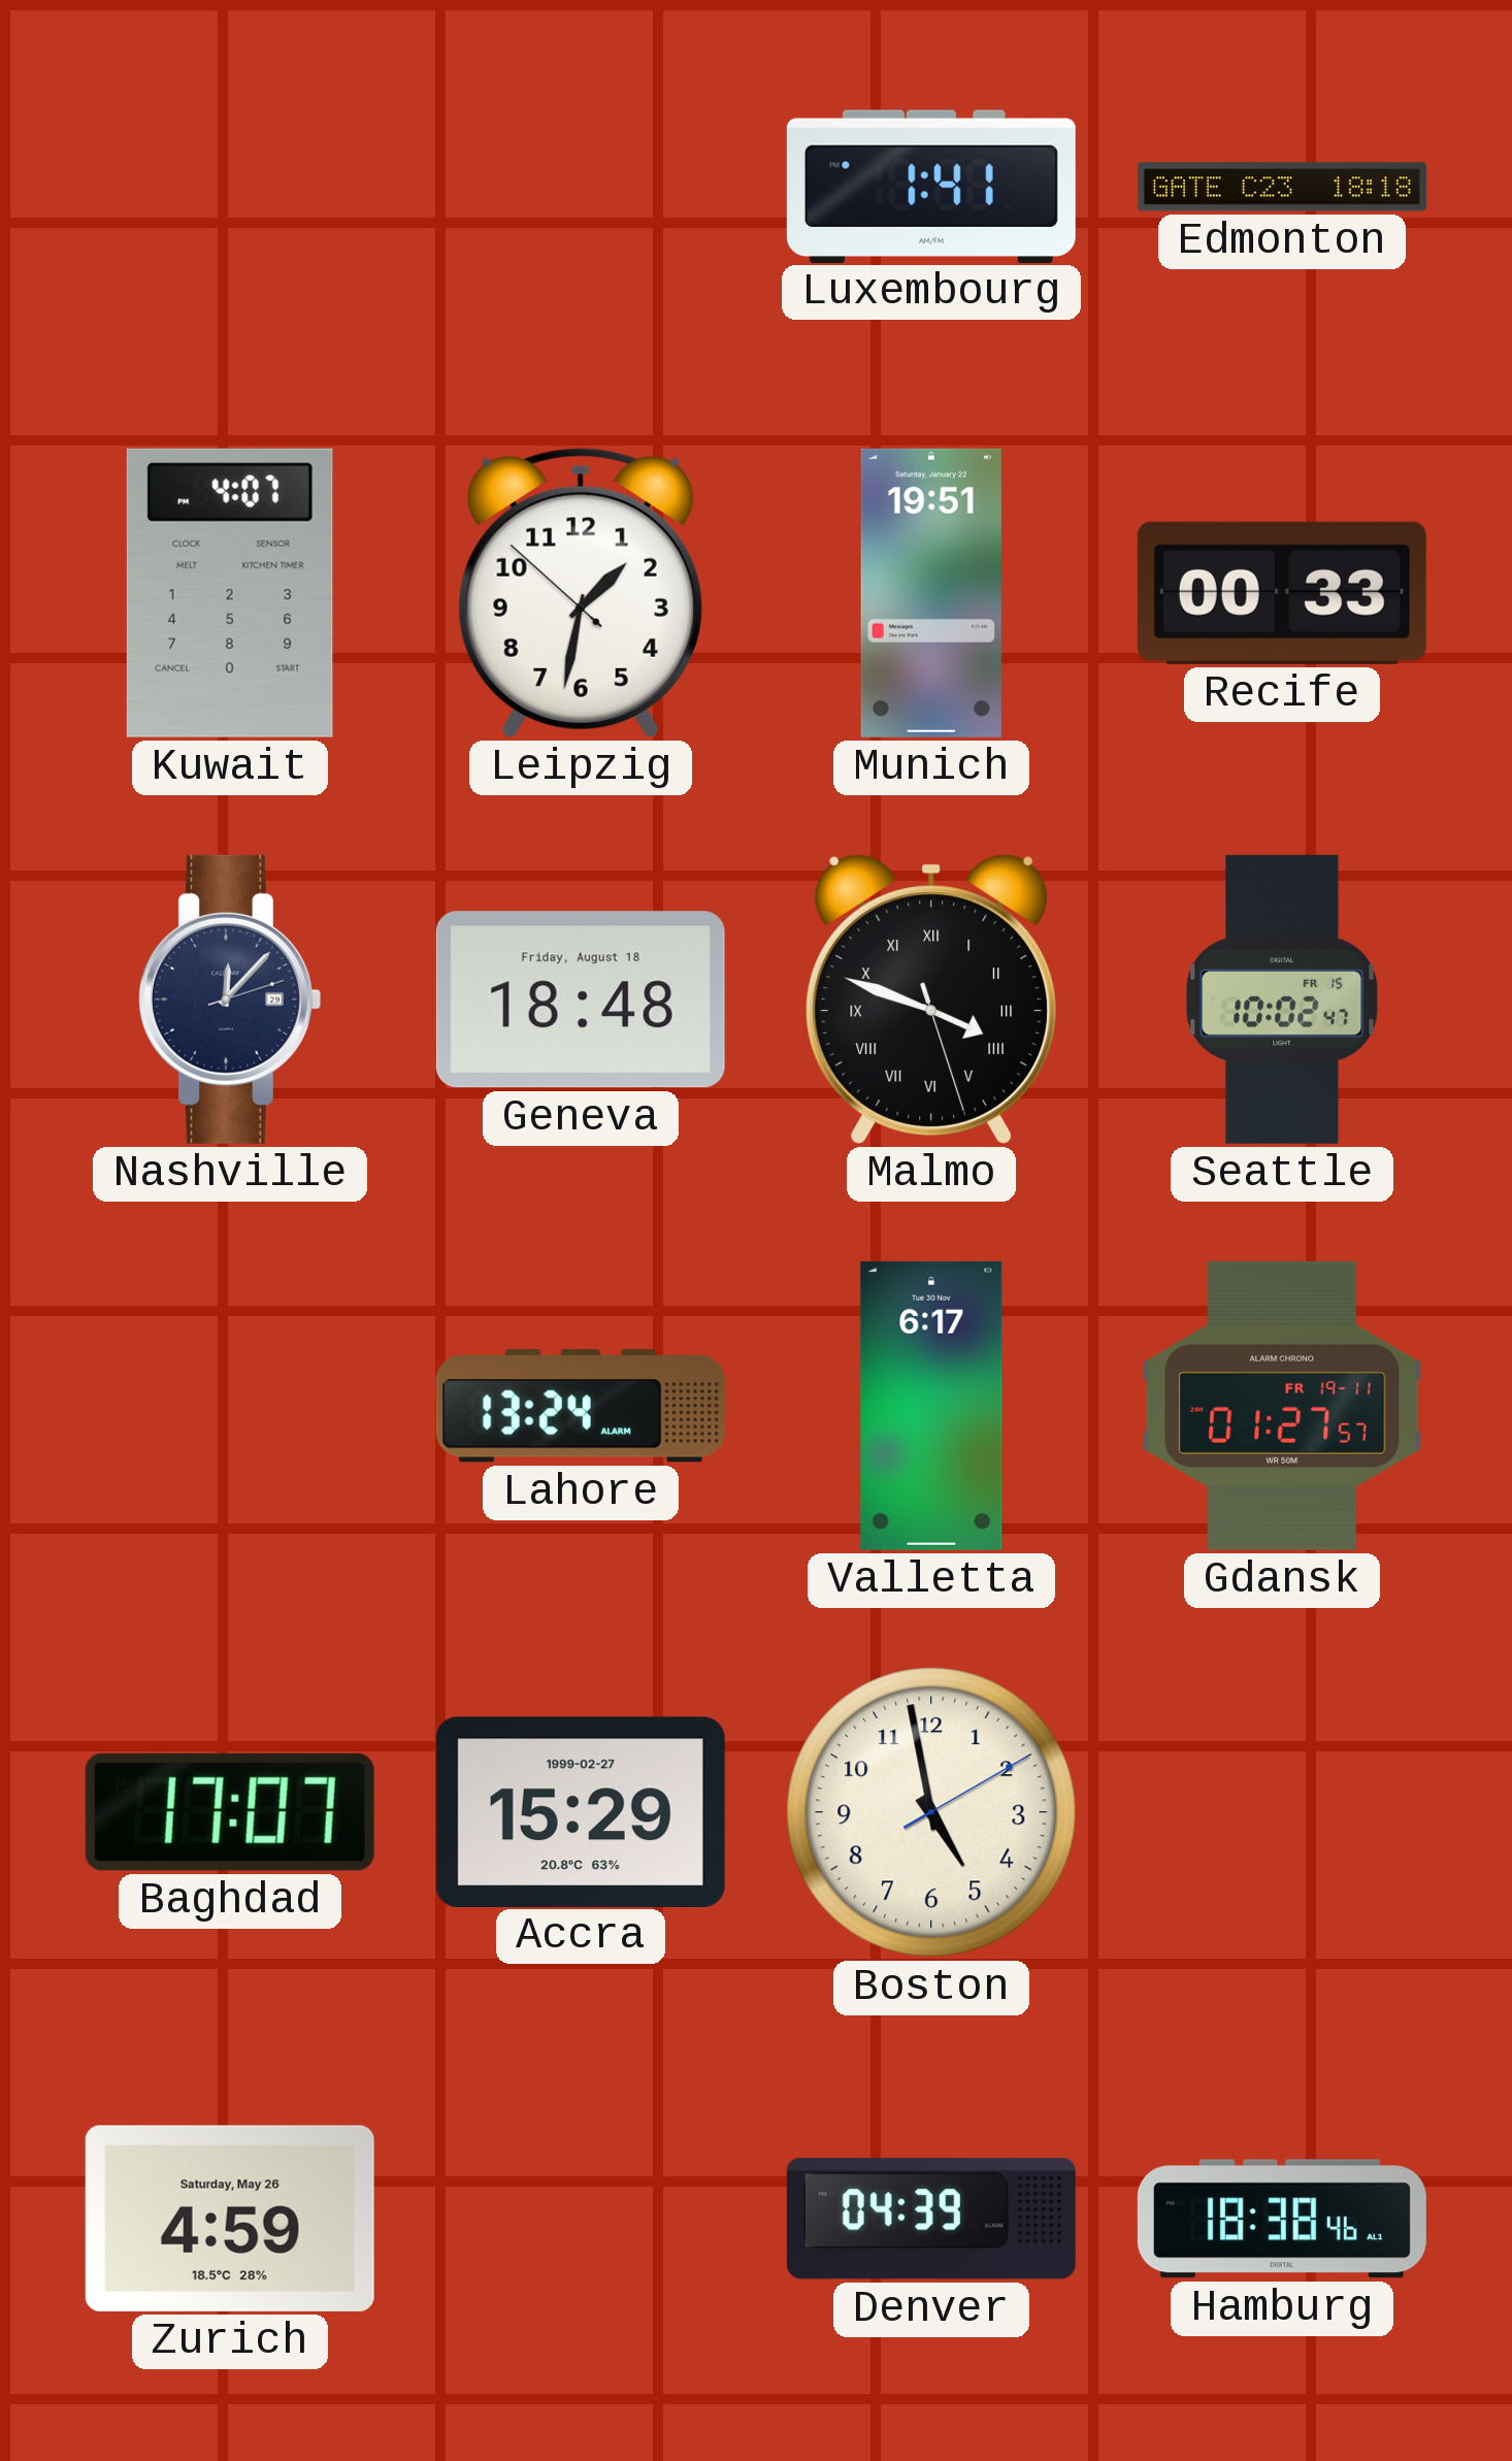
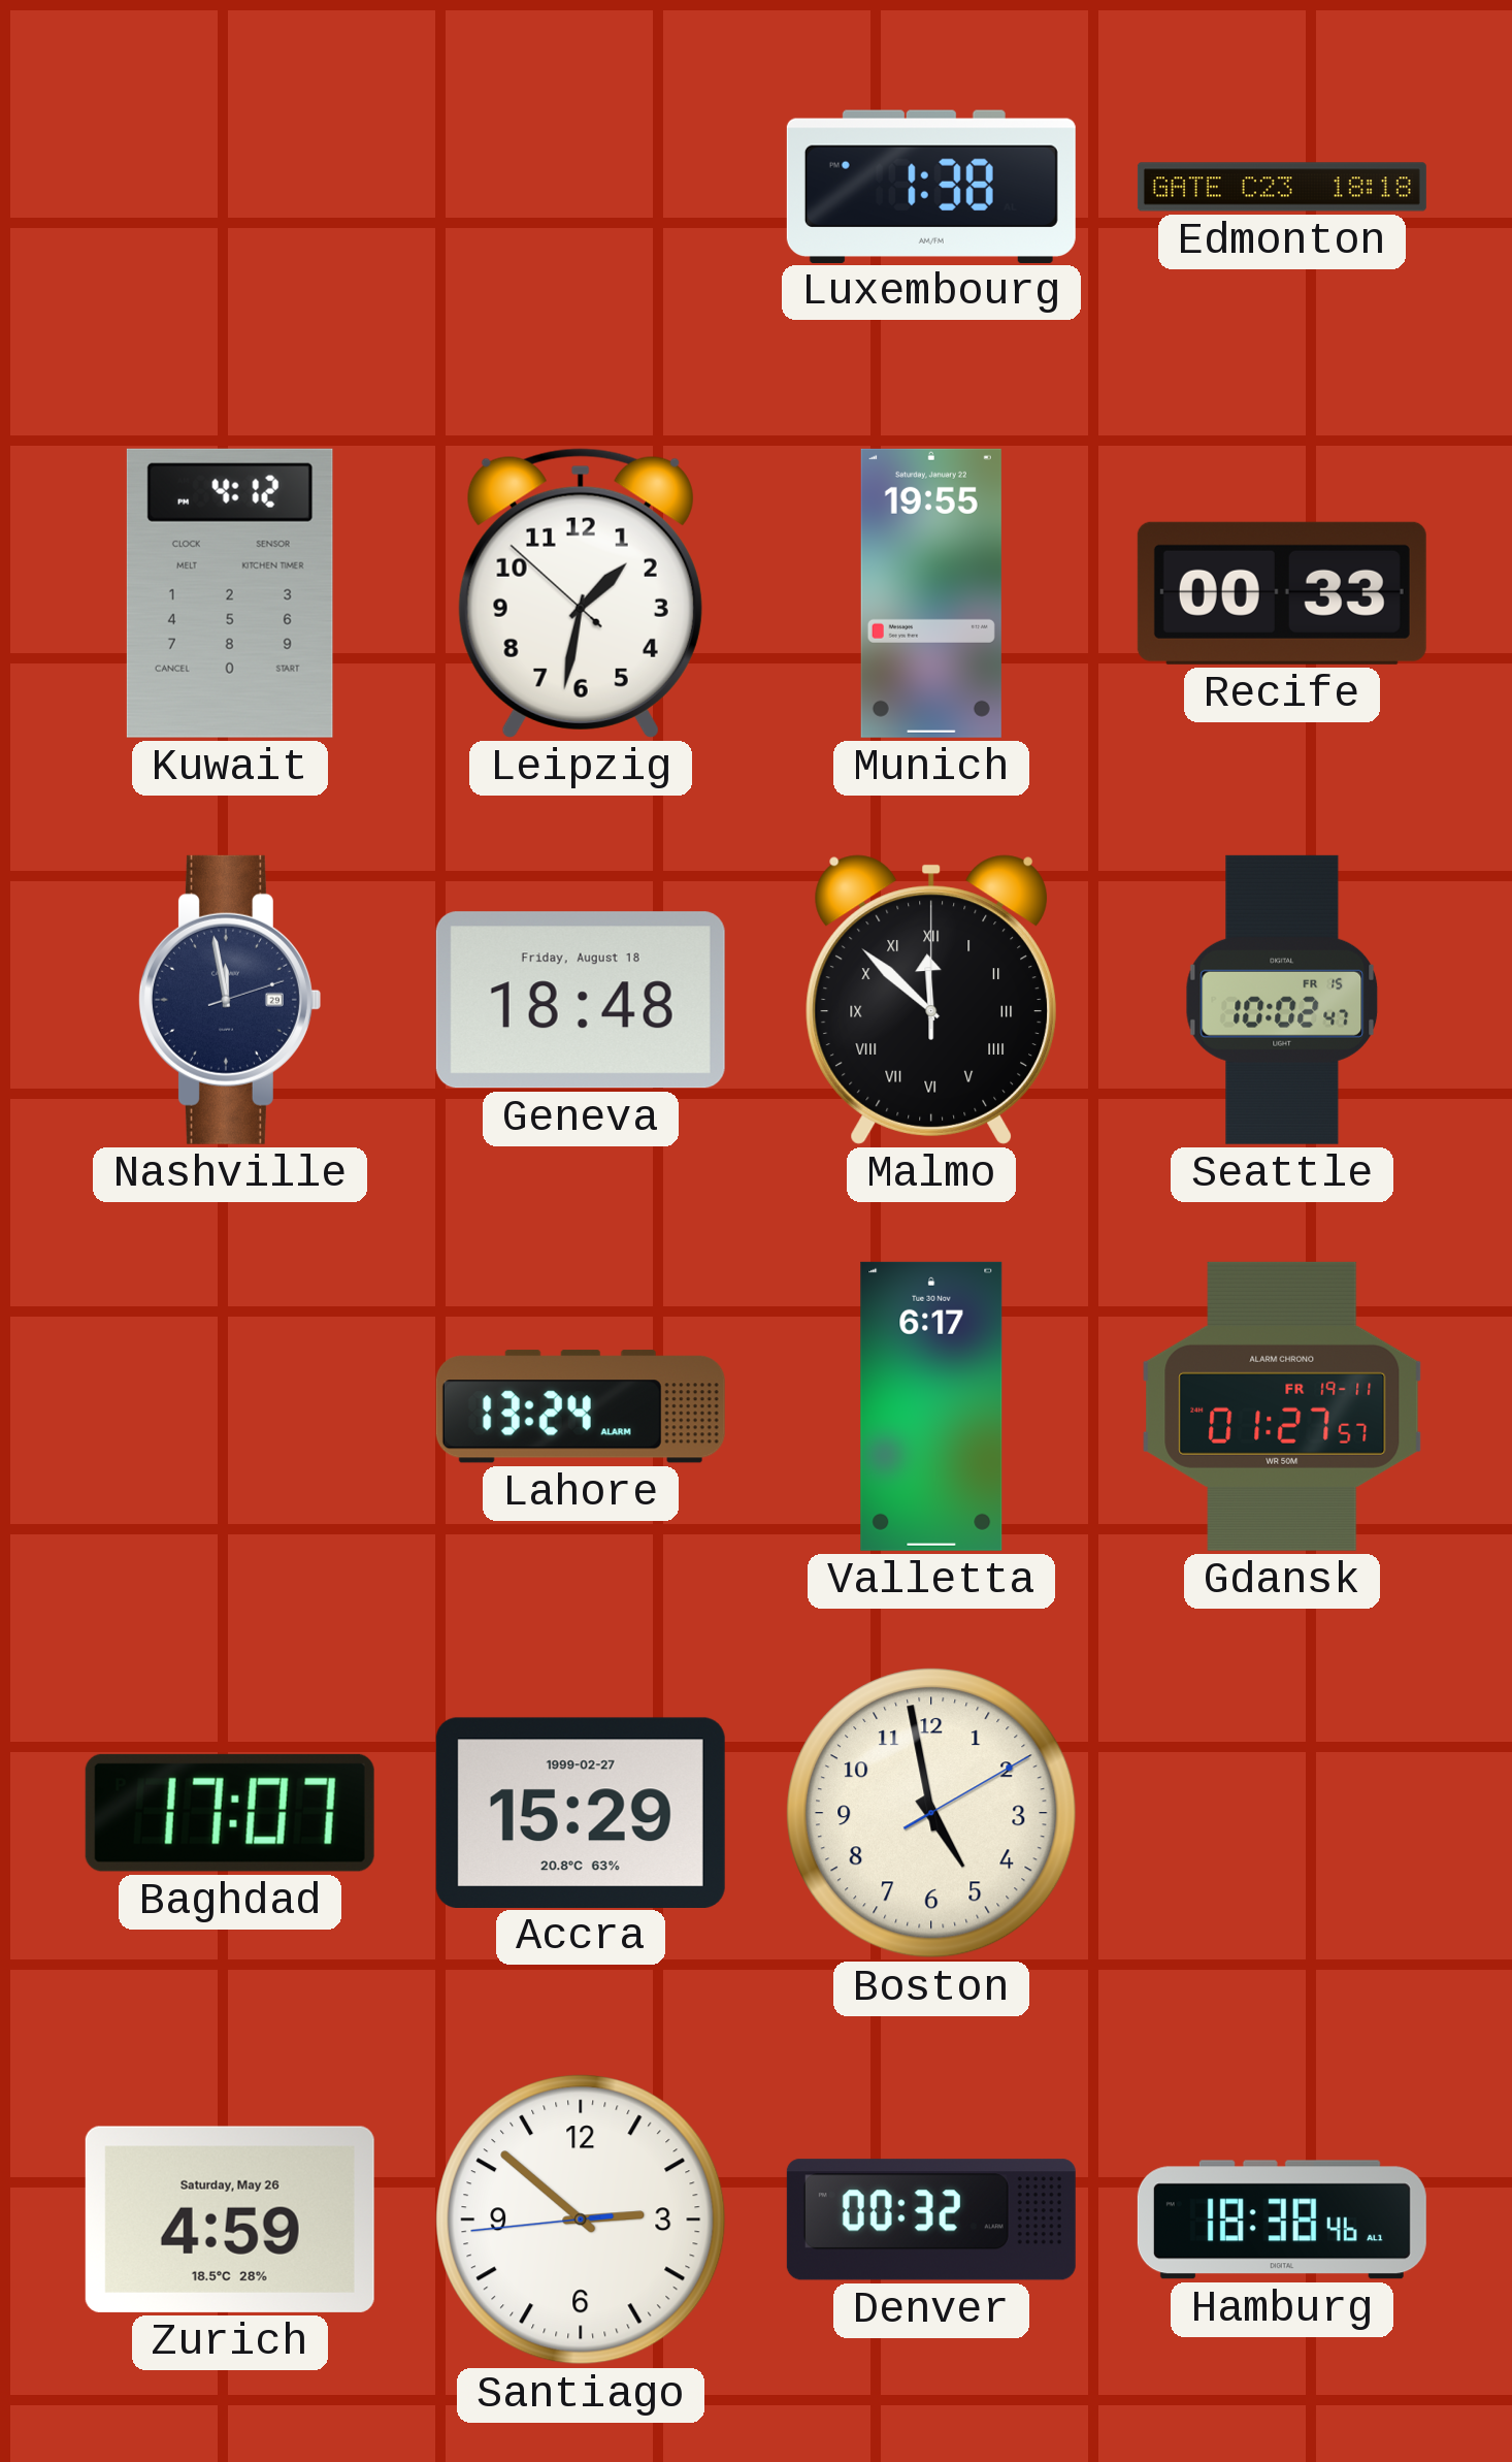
Luxembourg: 1:41 -> 1:38 (931, 186)
Kuwait: 4:07 -> 4:12 (230, 593)
Munich: 19:51 -> 19:55 (931, 593)
Nashville: 12:07 -> 11:58 (229, 1000)
Malmo: 3:48 -> 11:52 (931, 1000)
Santiago: none -> 2:51 (581, 2220)
Denver: 04:39 -> 00:32 (931, 2220)
